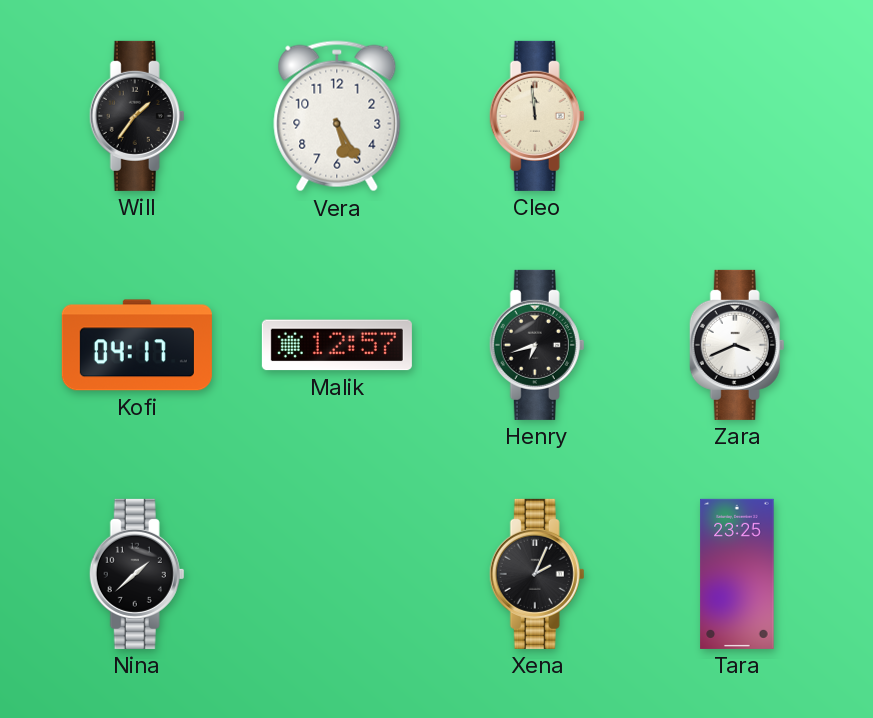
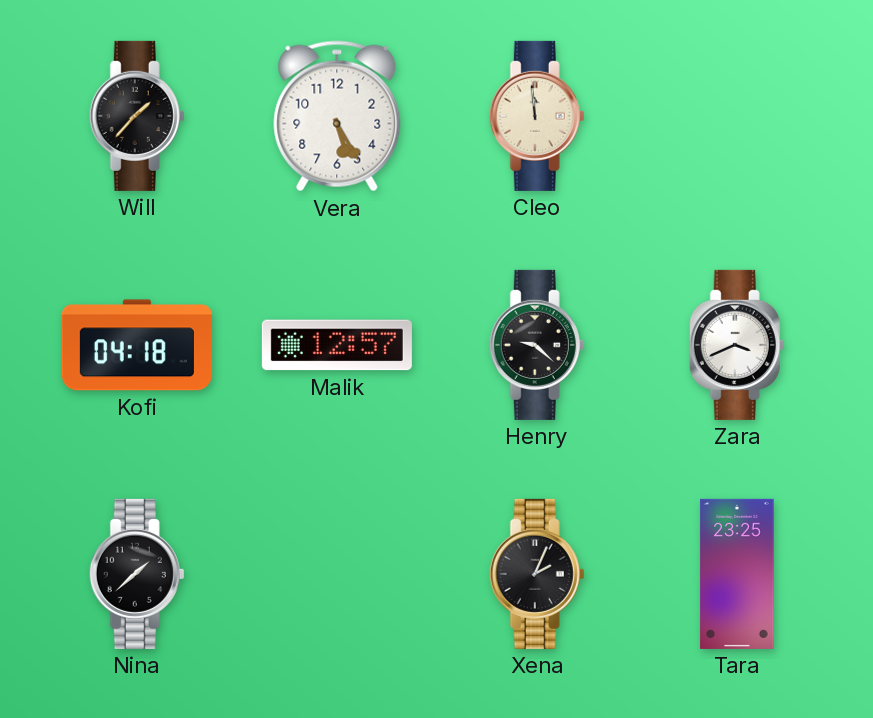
Will: 1:36 -> 1:37 (137, 116)
Kofi: 04:17 -> 04:18 (137, 345)
Henry: 6:42 -> 9:22 (537, 345)
